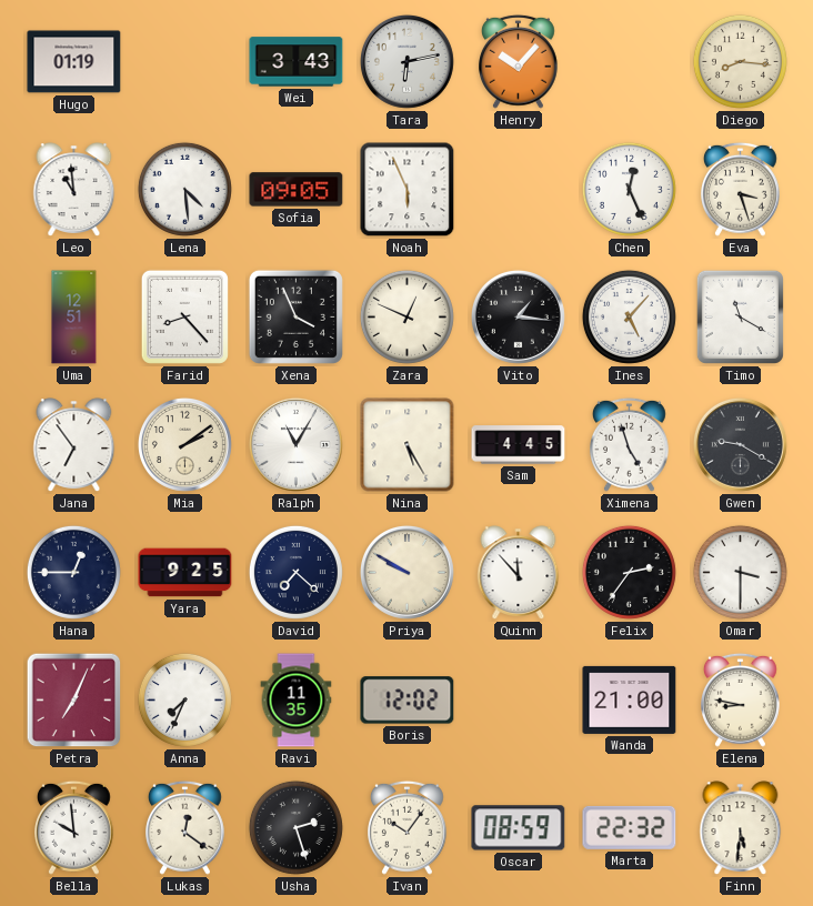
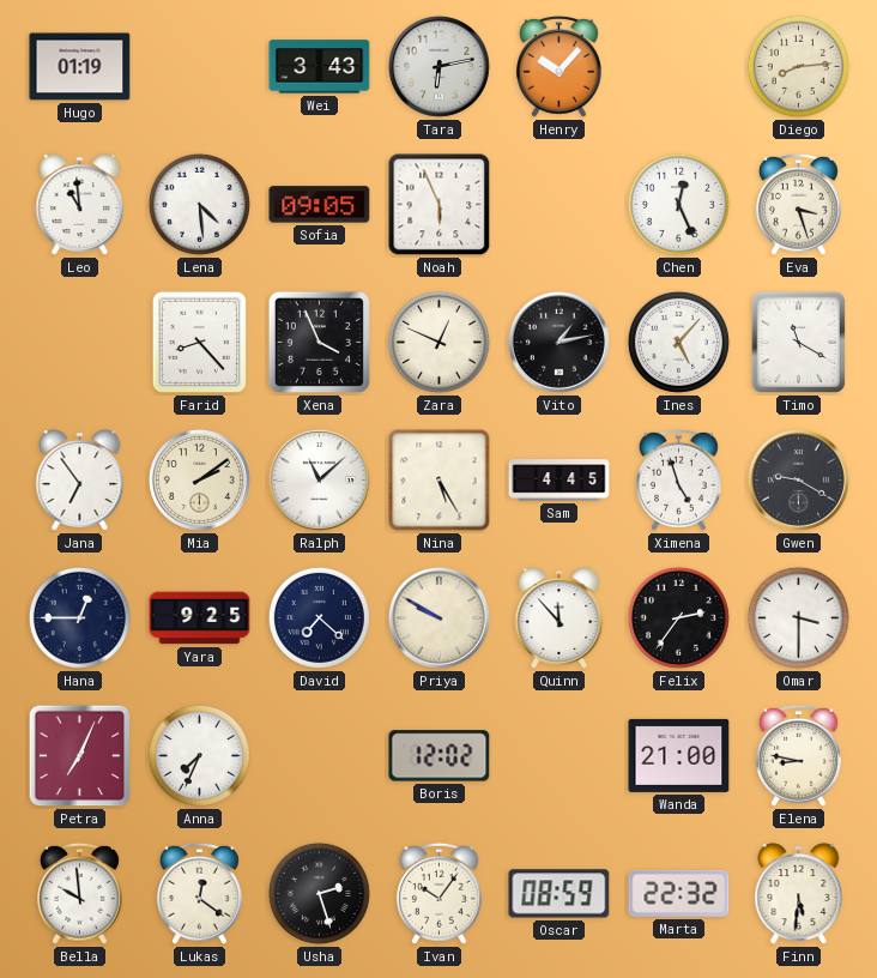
Diego: 8:16 -> 8:14 (798, 66)
Uma: 12:51 -> none (74, 318)
Vito: 1:16 -> 1:13 (558, 342)
Ralph: 11:05 -> 11:08 (319, 479)
Ravi: 11:35 -> none (297, 701)
